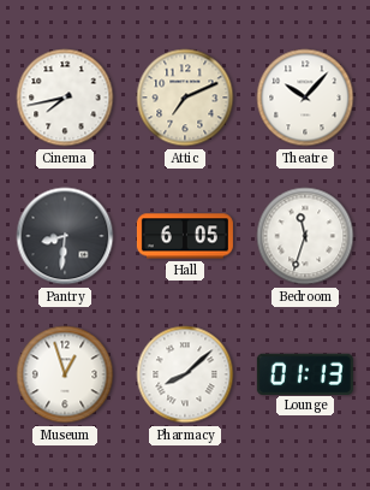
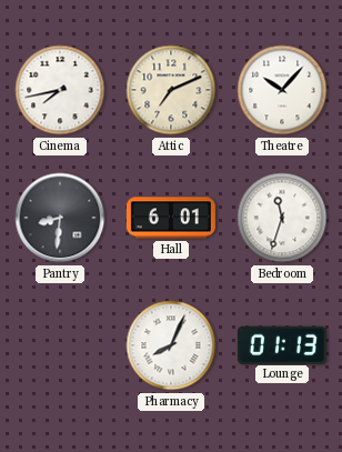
Hall: 6:05 -> 6:01 (171, 218)
Museum: 12:57 -> none (65, 374)
Pharmacy: 8:08 -> 8:04 (171, 345)
